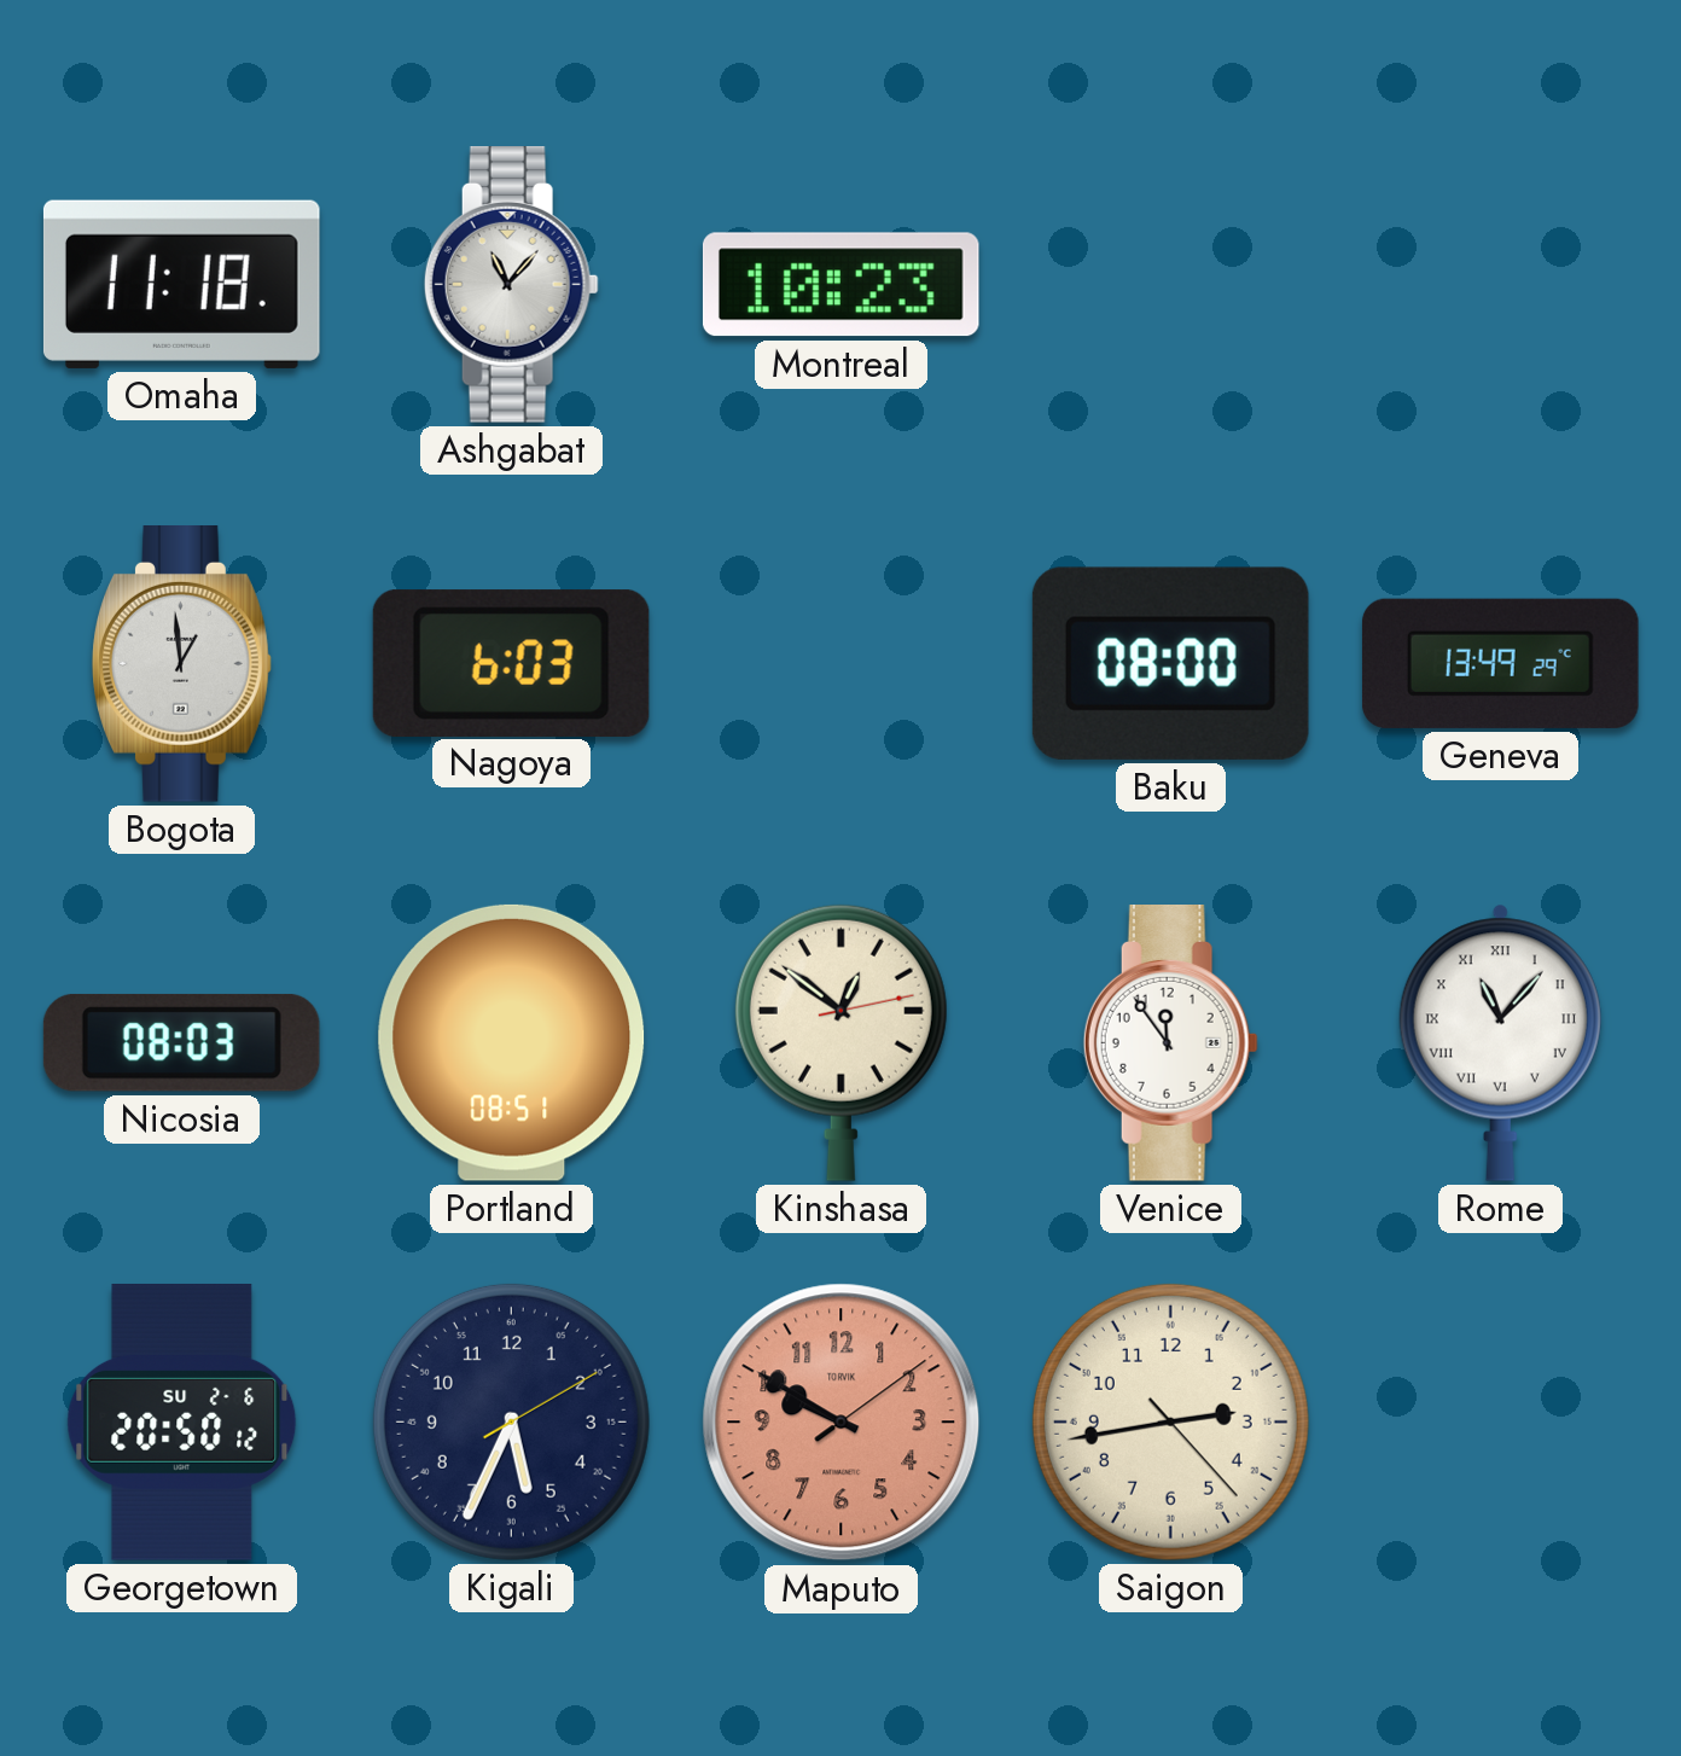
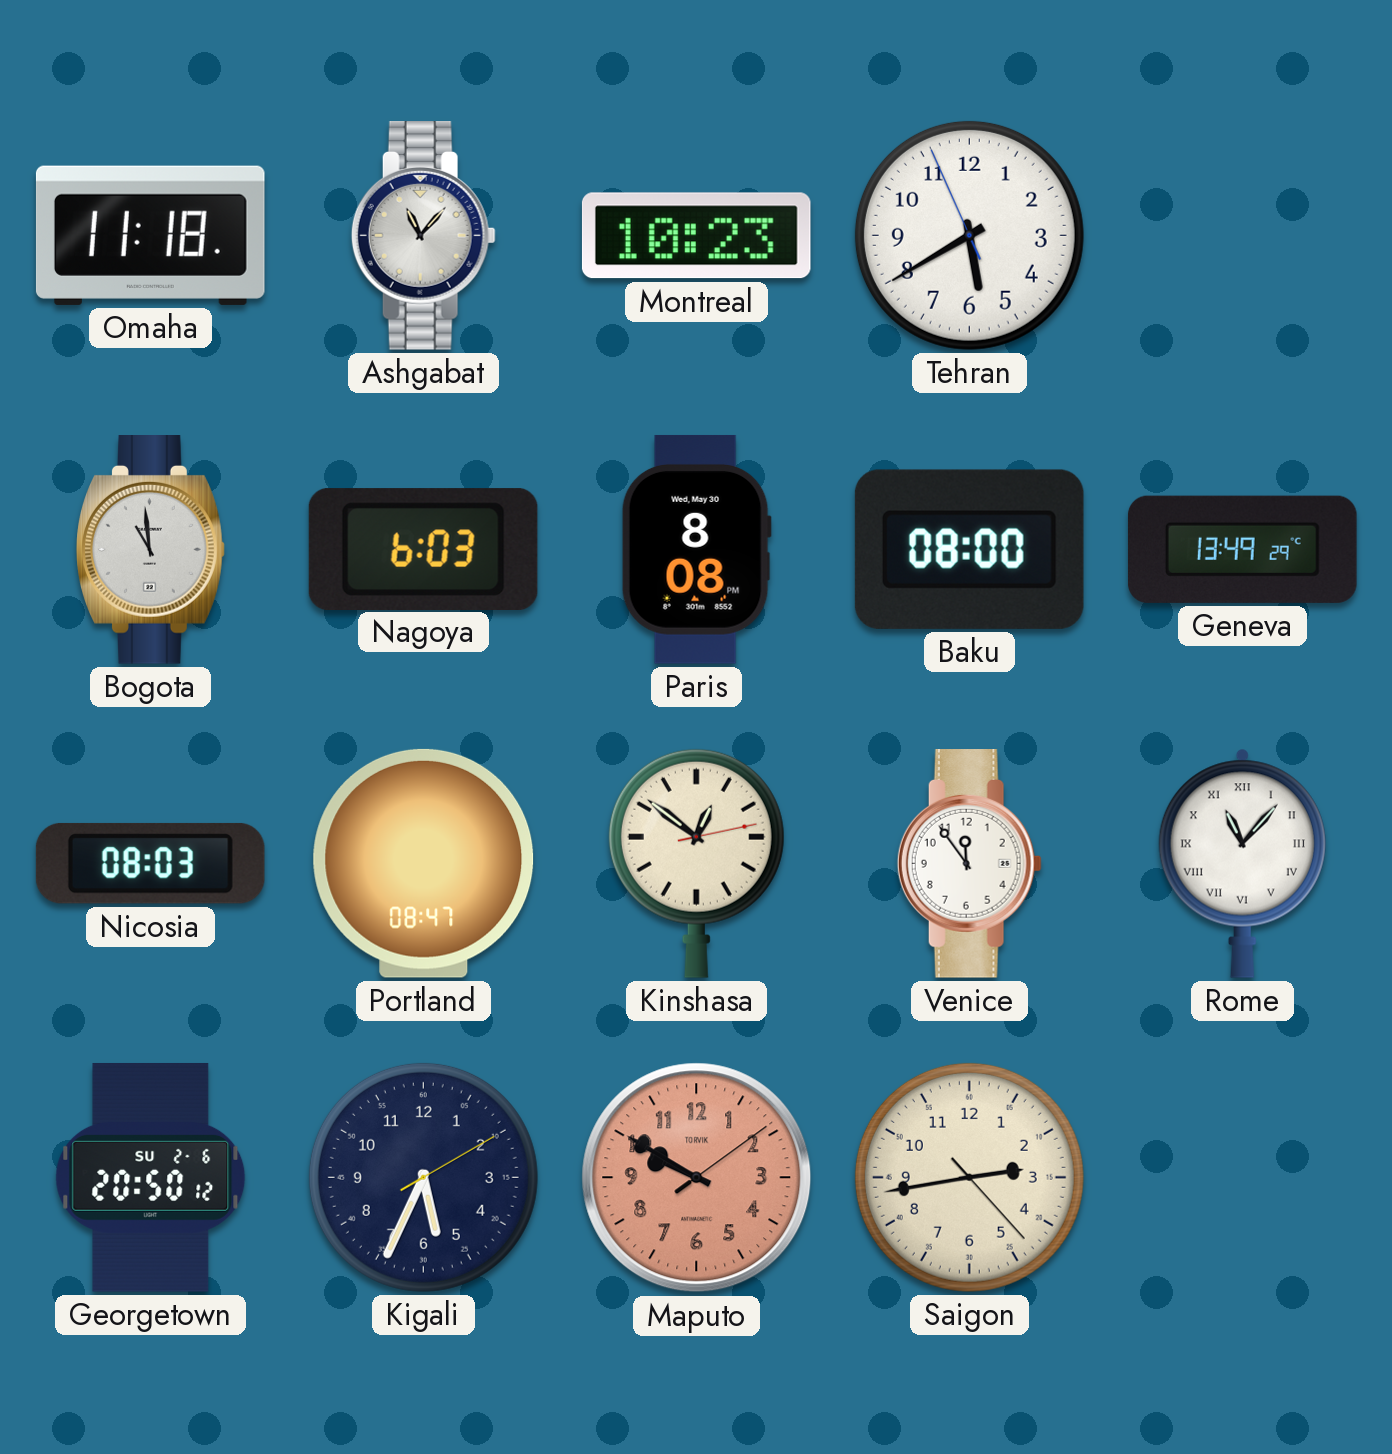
Tehran: none -> 5:39 (969, 235)
Bogota: 12:59 -> 10:59 (151, 550)
Paris: none -> 8:08 (696, 549)
Portland: 08:51 -> 08:47 (424, 863)
